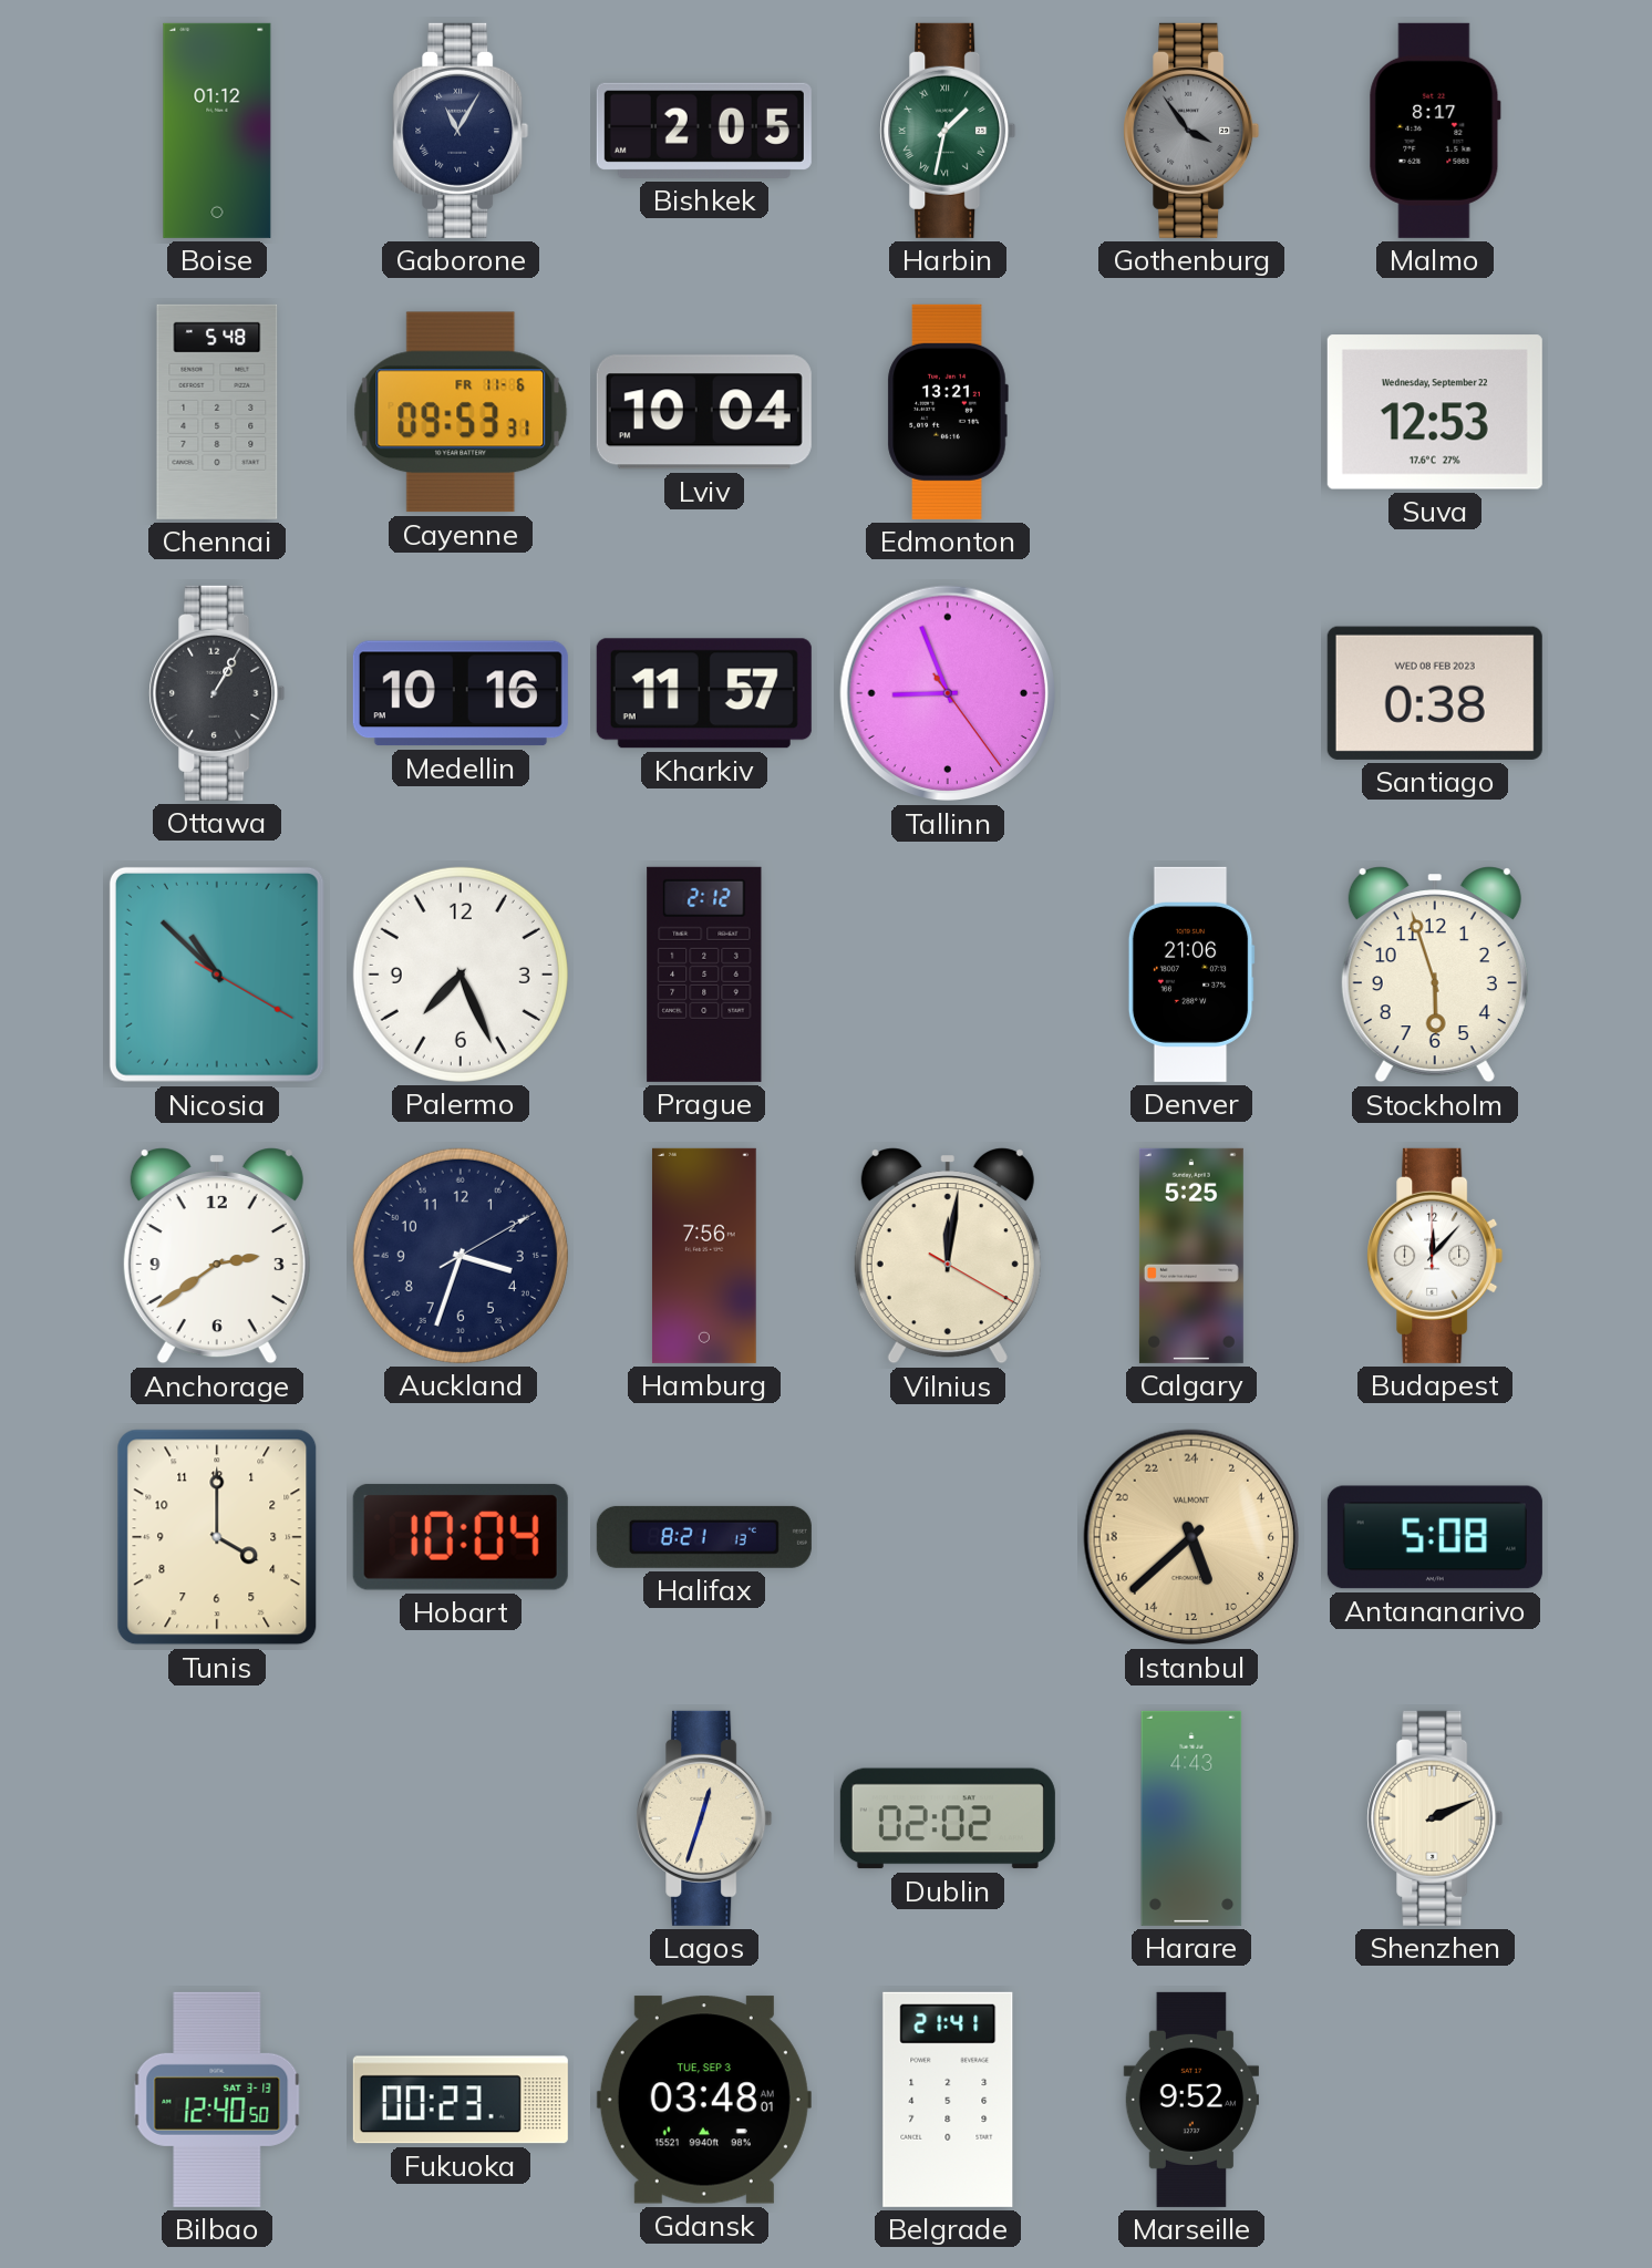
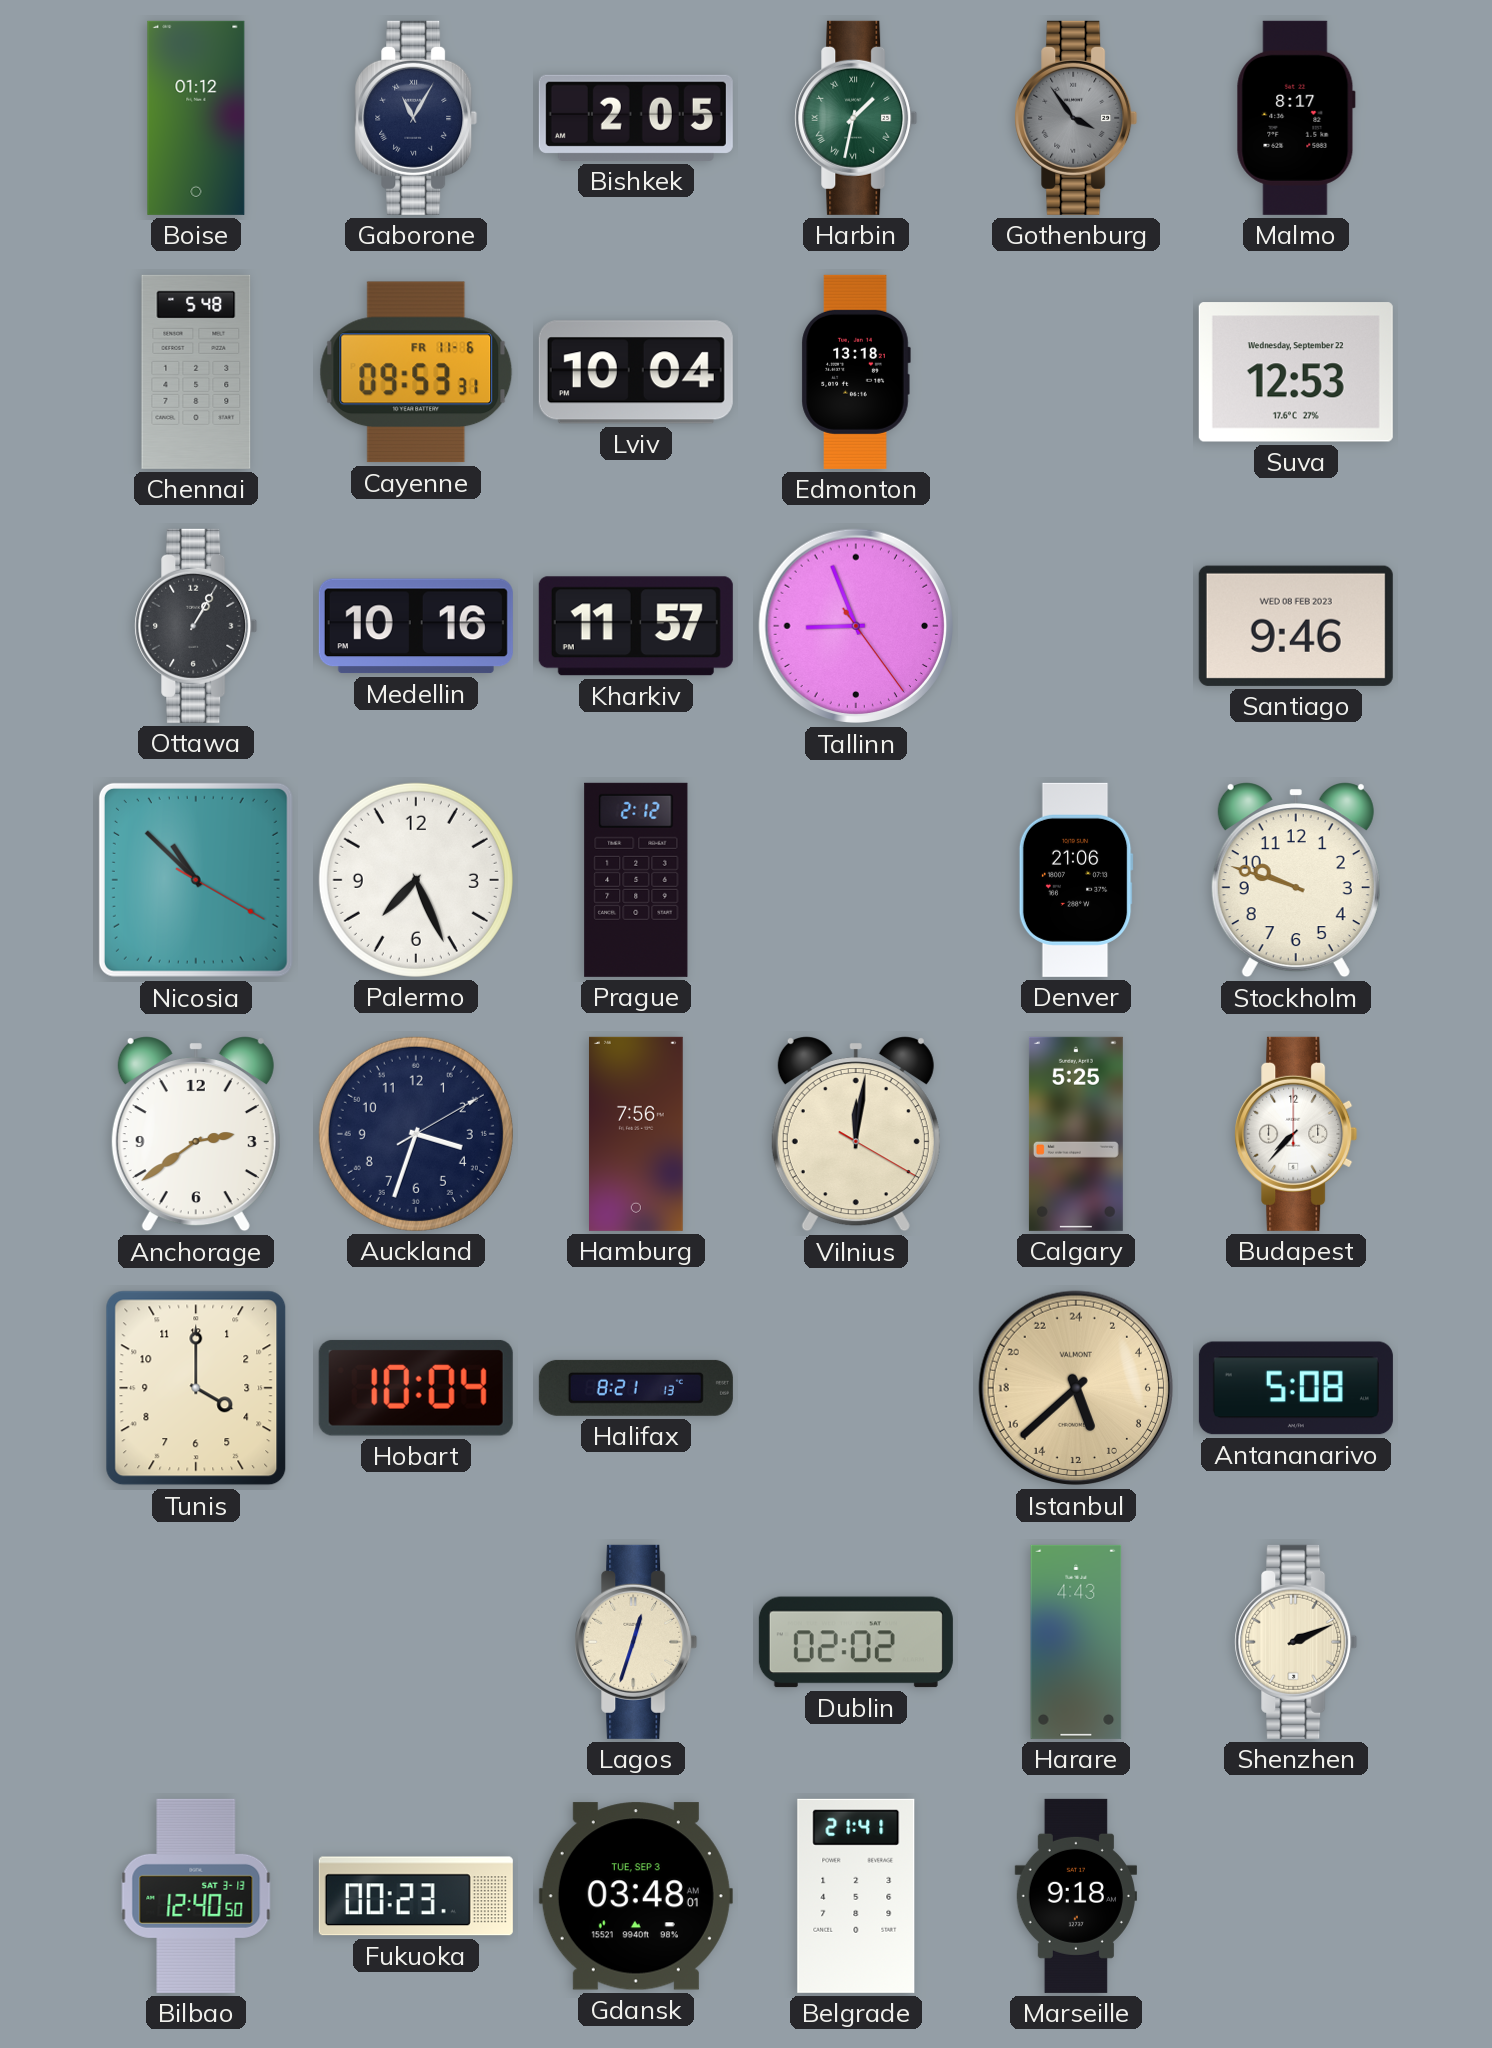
Edmonton: 13:21 -> 13:18 (856, 372)
Santiago: 0:38 -> 9:46 (1296, 626)
Stockholm: 5:57 -> 9:48 (1296, 880)
Budapest: 12:07 -> 7:37 (1296, 1134)
Marseille: 9:52 -> 9:18 (1076, 1896)
